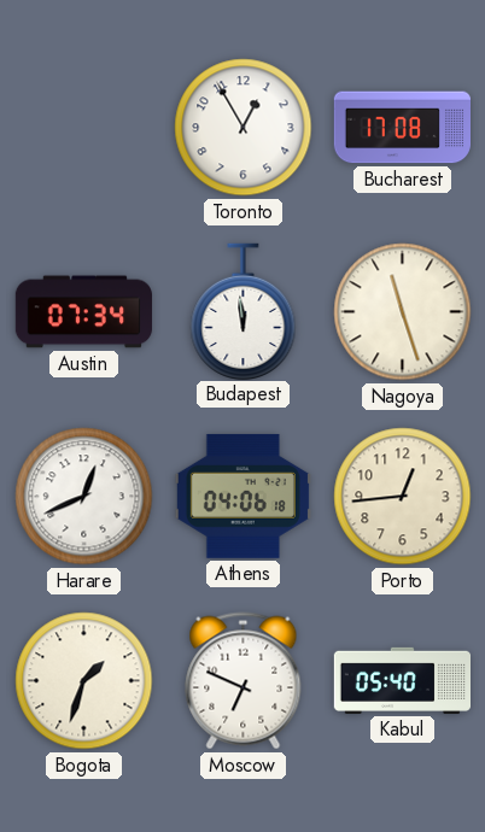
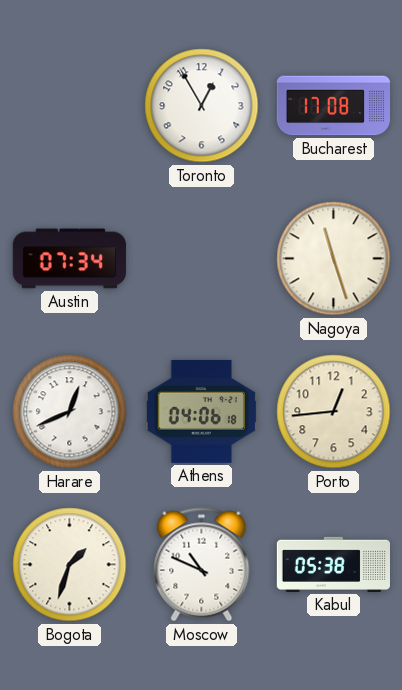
Budapest: 11:59 -> none (244, 311)
Moscow: 6:49 -> 10:49 (202, 565)
Kabul: 05:40 -> 05:38 (333, 564)
